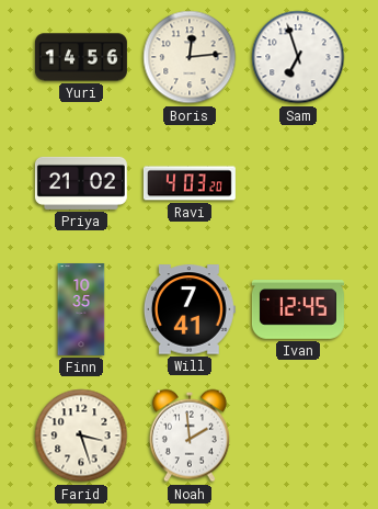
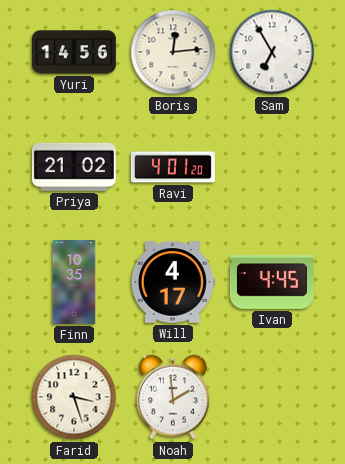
Sam: 6:57 -> 6:55 (272, 52)
Ravi: 4:03 -> 4:01 (173, 167)
Will: 7:41 -> 4:17 (173, 282)
Ivan: 12:45 -> 4:45 (272, 282)
